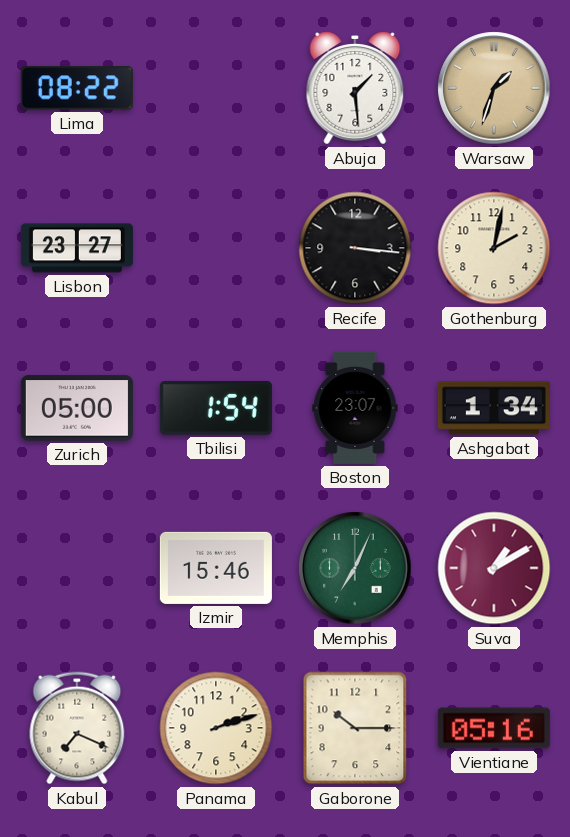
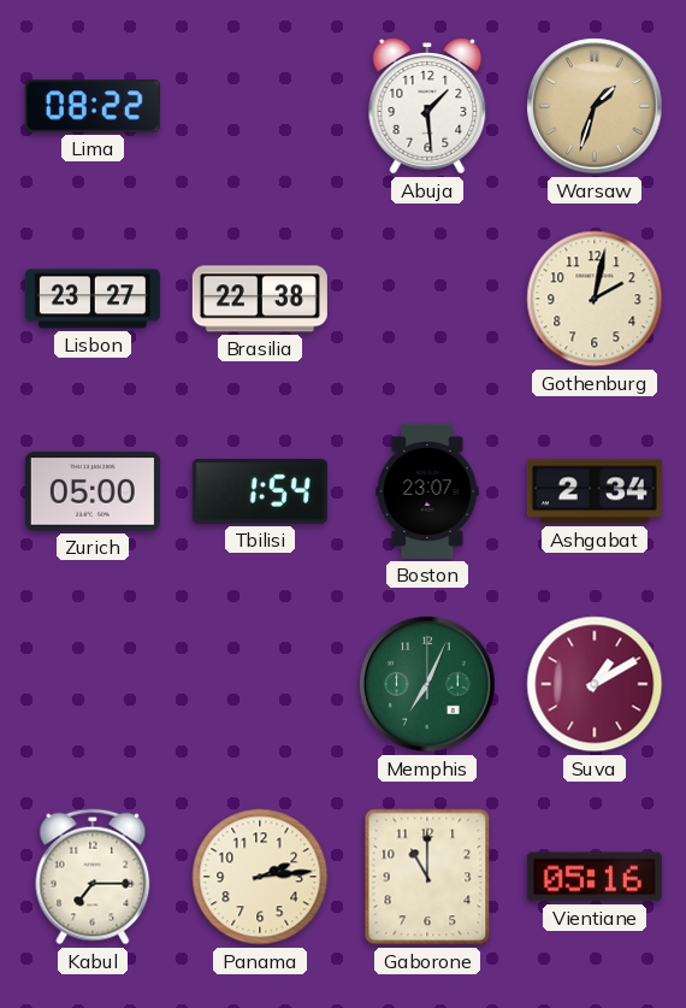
Brasilia: none -> 22:38 (260, 299)
Recife: 3:16 -> none (355, 248)
Ashgabat: 1:34 -> 2:34 (595, 491)
Izmir: 15:46 -> none (216, 568)
Kabul: 7:19 -> 7:15 (93, 877)
Panama: 2:12 -> 2:14 (260, 877)
Gaborone: 10:15 -> 11:00 (427, 877)
